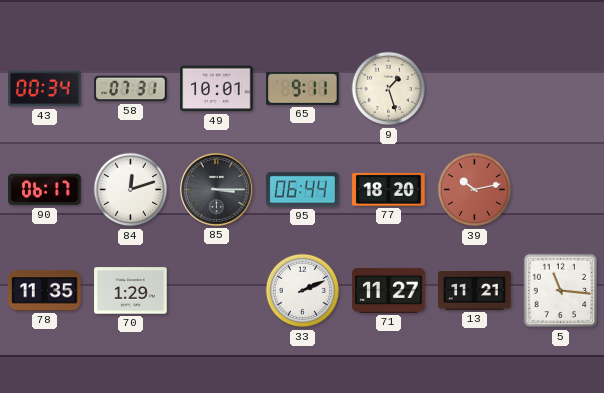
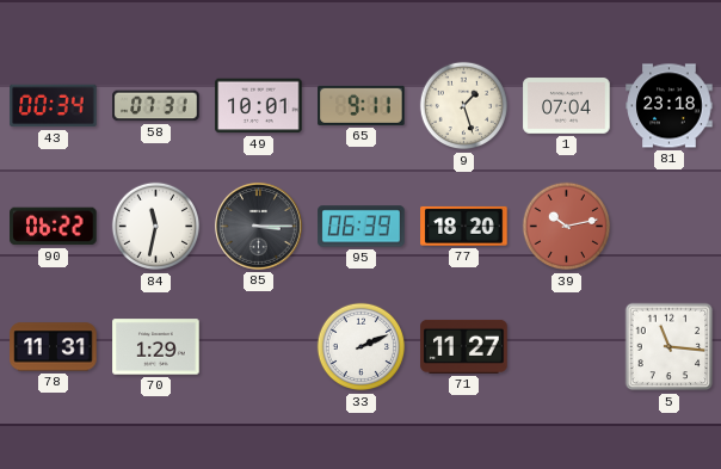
1: none -> 07:04 (567, 106)
81: none -> 23:18 (670, 106)
90: 06:17 -> 06:22 (54, 227)
84: 12:12 -> 11:32 (156, 227)
95: 06:44 -> 06:39 (362, 227)
78: 11:35 -> 11:31 (54, 347)
13: 11:21 -> none (475, 290)
